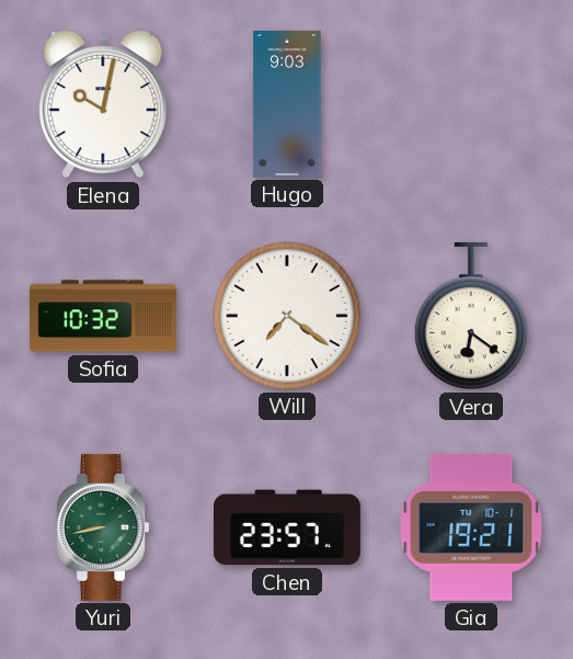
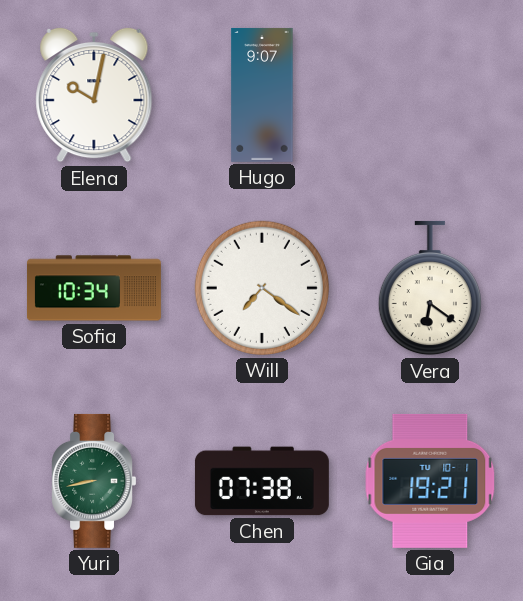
Hugo: 9:03 -> 9:07 (262, 95)
Sofia: 10:32 -> 10:34 (94, 288)
Chen: 23:57 -> 07:38 (262, 481)
